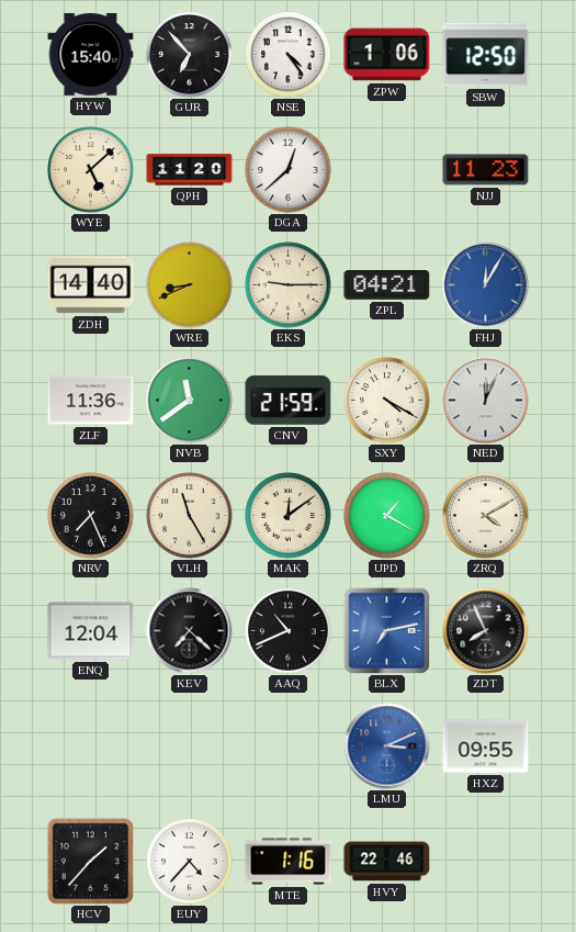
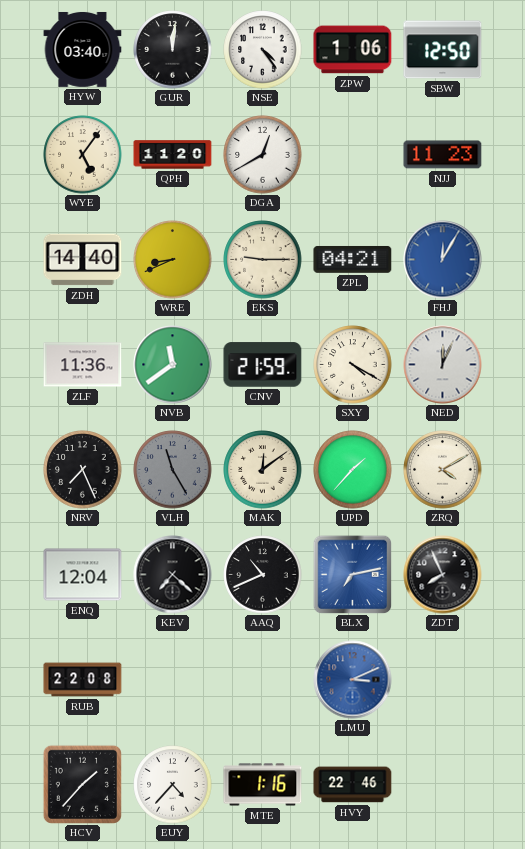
HYW: 15:40 -> 03:40 (83, 49)
GUR: 6:53 -> 12:01 (173, 50)
WYE: 5:08 -> 5:06 (83, 155)
DGA: 12:38 -> 12:40 (263, 155)
VLH dial: cream -> grey (173, 470)
UPD: 1:20 -> 1:37 (353, 470)
RUB: none -> 22:08 (83, 680)
HXZ: 09:55 -> none (486, 746)
